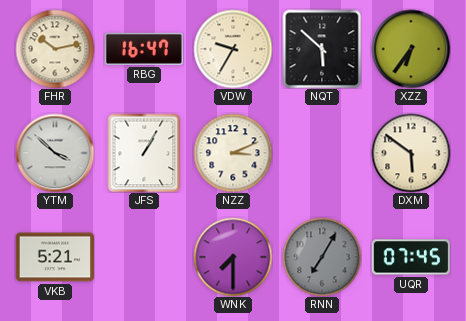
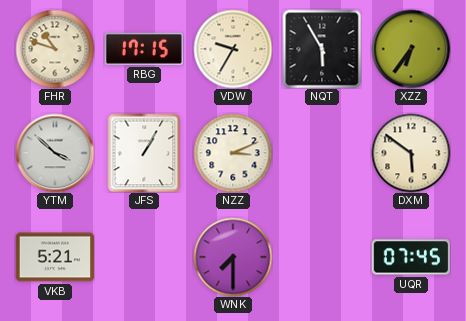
FHR: 10:13 -> 10:48 (55, 49)
RBG: 16:47 -> 17:15 (144, 49)
NQT: 5:52 -> 5:55 (322, 49)
RNN: 7:05 -> none (322, 257)
